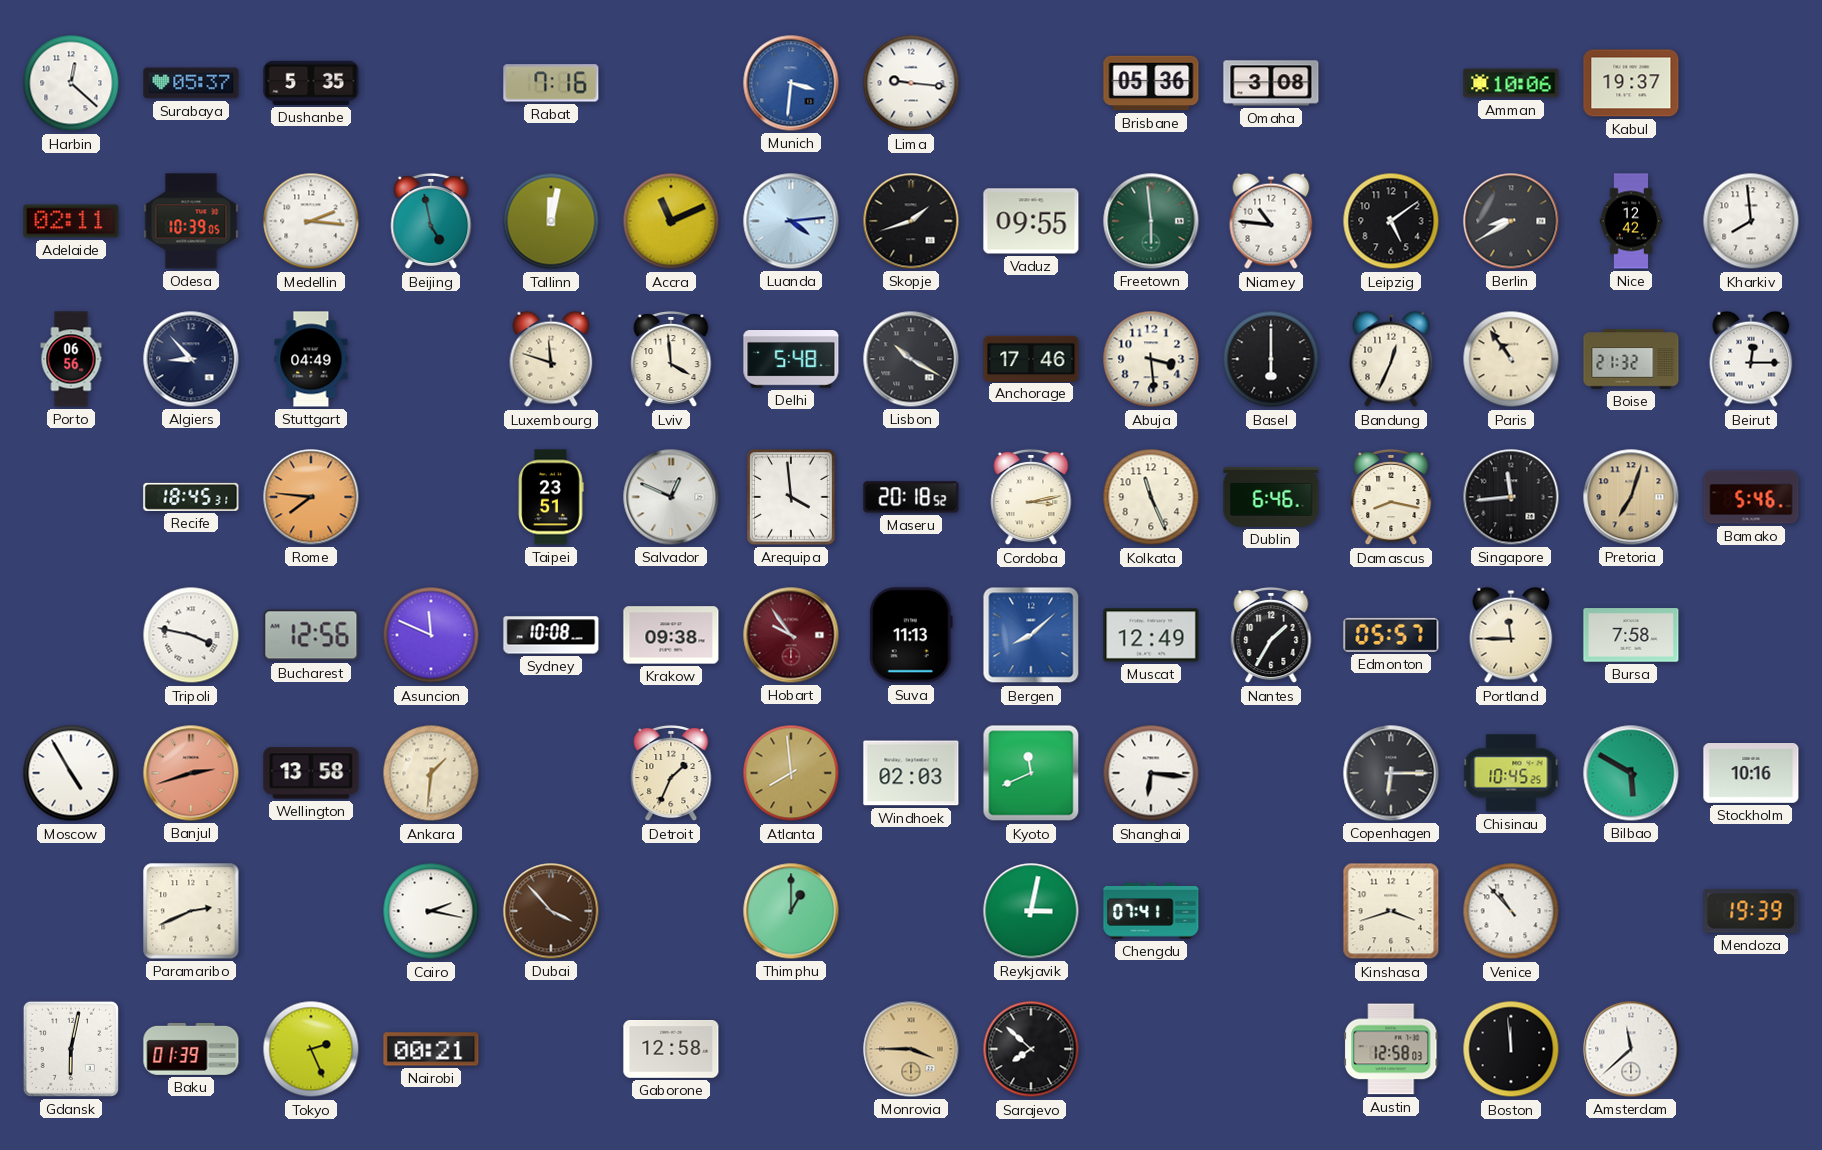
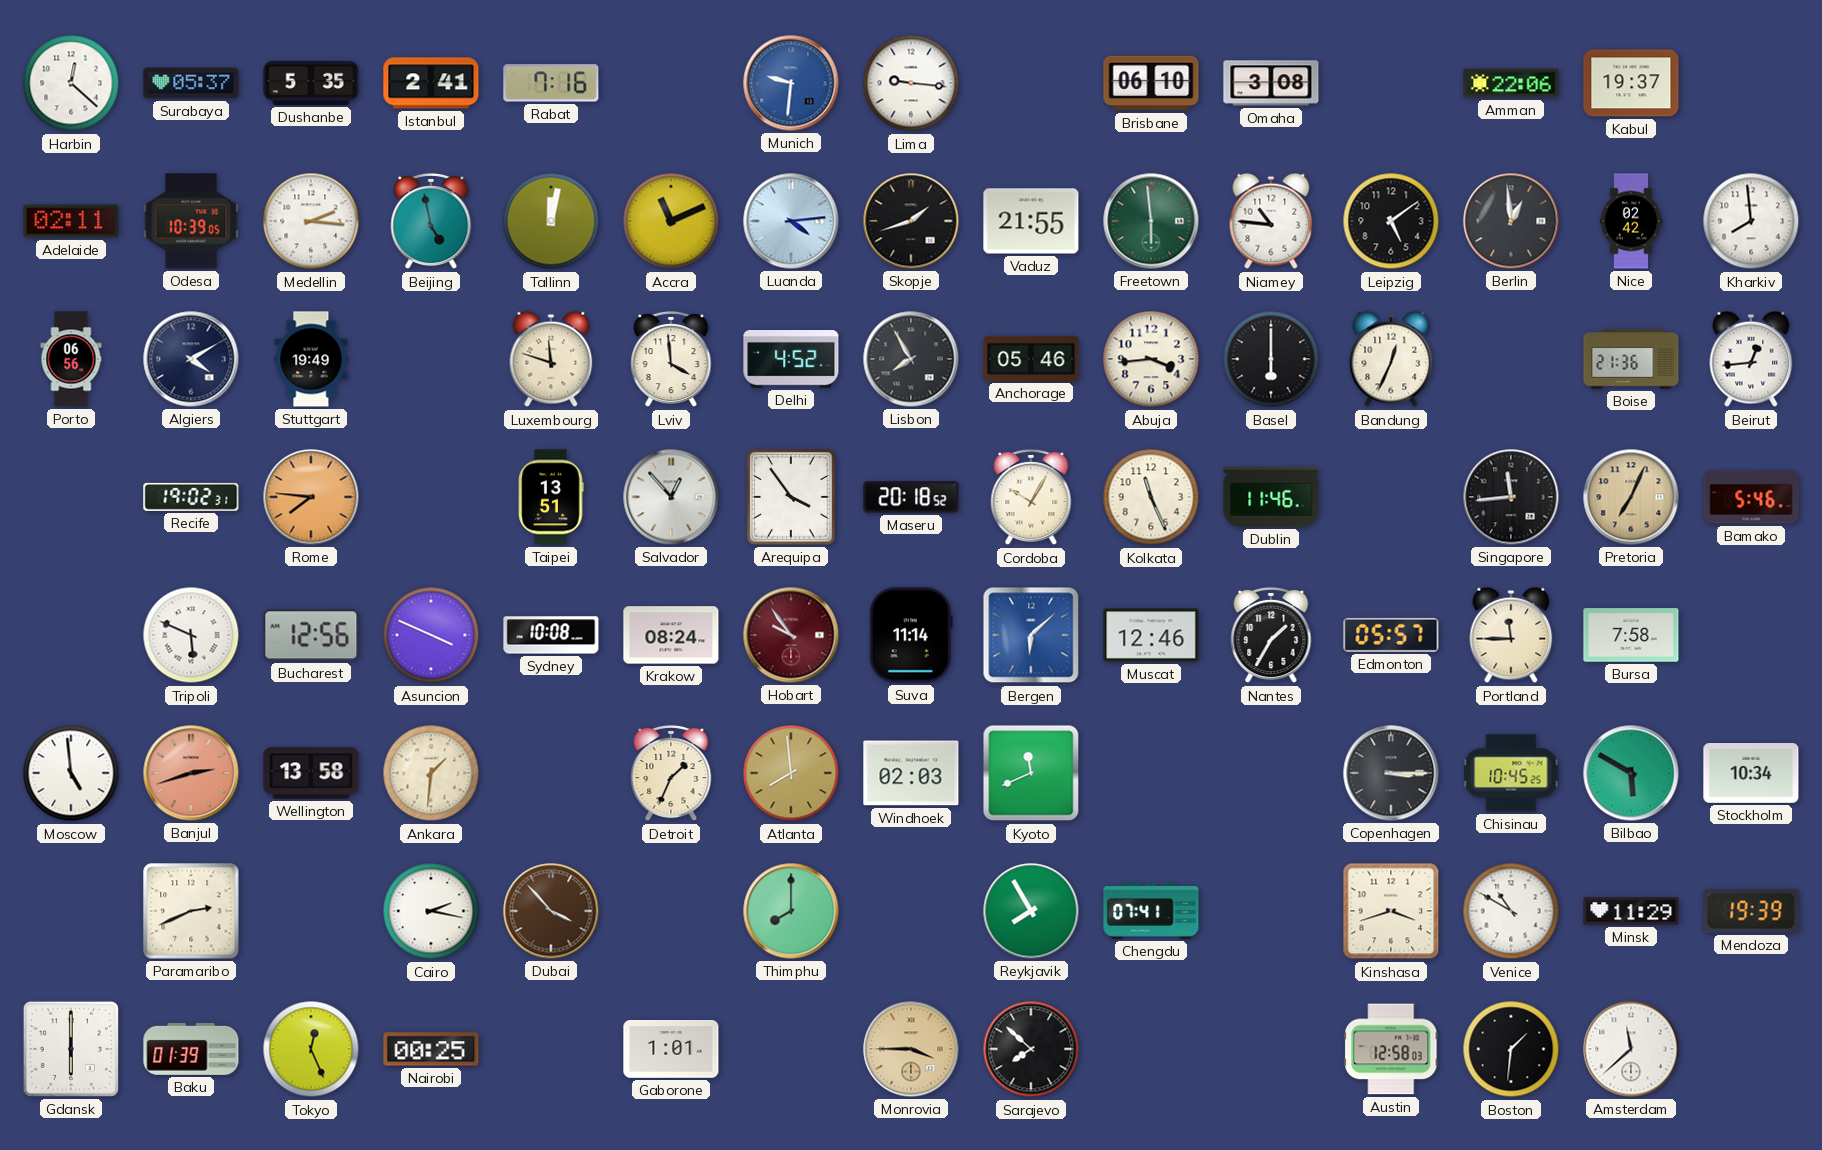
Istanbul: none -> 2:41 (431, 83)
Munich: 3:31 -> 9:31 (791, 83)
Brisbane: 05:36 -> 06:10 (1151, 83)
Amman: 10:06 -> 22:06 (1511, 83)
Vaduz: 09:55 -> 21:55 (1031, 221)
Berlin: 8:40 -> 12:59 (1511, 221)
Nice: 12:42 -> 02:42 (1631, 221)
Algiers: 8:53 -> 4:10 (191, 359)
Stuttgart: 04:49 -> 19:49 (311, 359)
Delhi: 5:48 -> 4:52 (791, 360)
Lisbon: 10:20 -> 7:55 (911, 359)
Anchorage: 17:46 -> 05:46 (1031, 358)
Abuja: 3:29 -> 3:44 (1151, 359)
Paris: 10:54 -> none (1511, 359)
Boise: 21:32 -> 21:36 (1631, 359)
Beirut: 12:15 -> 12:44 (1751, 359)
Recife: 18:45 -> 19:02 (191, 497)
Taipei: 23:51 -> 13:51 (551, 497)
Salvador: 12:49 -> 12:53 (671, 497)
Arequipa: 3:59 -> 3:54 (791, 497)
Cordoba: 3:13 -> 10:05 (1031, 497)
Dublin: 6:46 -> 11:46 (1271, 497)
Damascus: 8:17 -> none (1391, 497)
Pretoria: 7:03 -> 7:04 (1631, 497)
Tripoli: 3:47 -> 5:49 (191, 635)
Asuncion: 11:49 -> 3:49 (431, 635)
Krakow: 09:38 -> 08:24 (671, 635)
Suva: 11:13 -> 11:14 (911, 635)
Bergen: 8:08 -> 6:08 (1031, 635)
Muscat: 12:49 -> 12:46 (1151, 635)
Moscow: 4:55 -> 4:59 (71, 773)
Shanghai: 6:16 -> none (1151, 773)
Copenhagen: 6:15 -> 3:15 (1391, 773)
Stockholm: 10:16 -> 10:34 (1751, 774)
Thimphu: 1:00 -> 8:00 (791, 911)
Reykjavik: 3:02 -> 7:55 (1031, 911)
Venice: 10:53 -> 10:50 (1511, 911)
Minsk: none -> 11:29 (1631, 911)
Gdansk: 6:02 -> 6:00 (71, 1049)
Tokyo: 2:26 -> 12:26 (311, 1049)
Nairobi: 00:21 -> 00:25 (431, 1049)
Gaborone: 12:58 -> 1:01 (671, 1050)
Boston: 11:59 -> 1:31 (1511, 1049)
